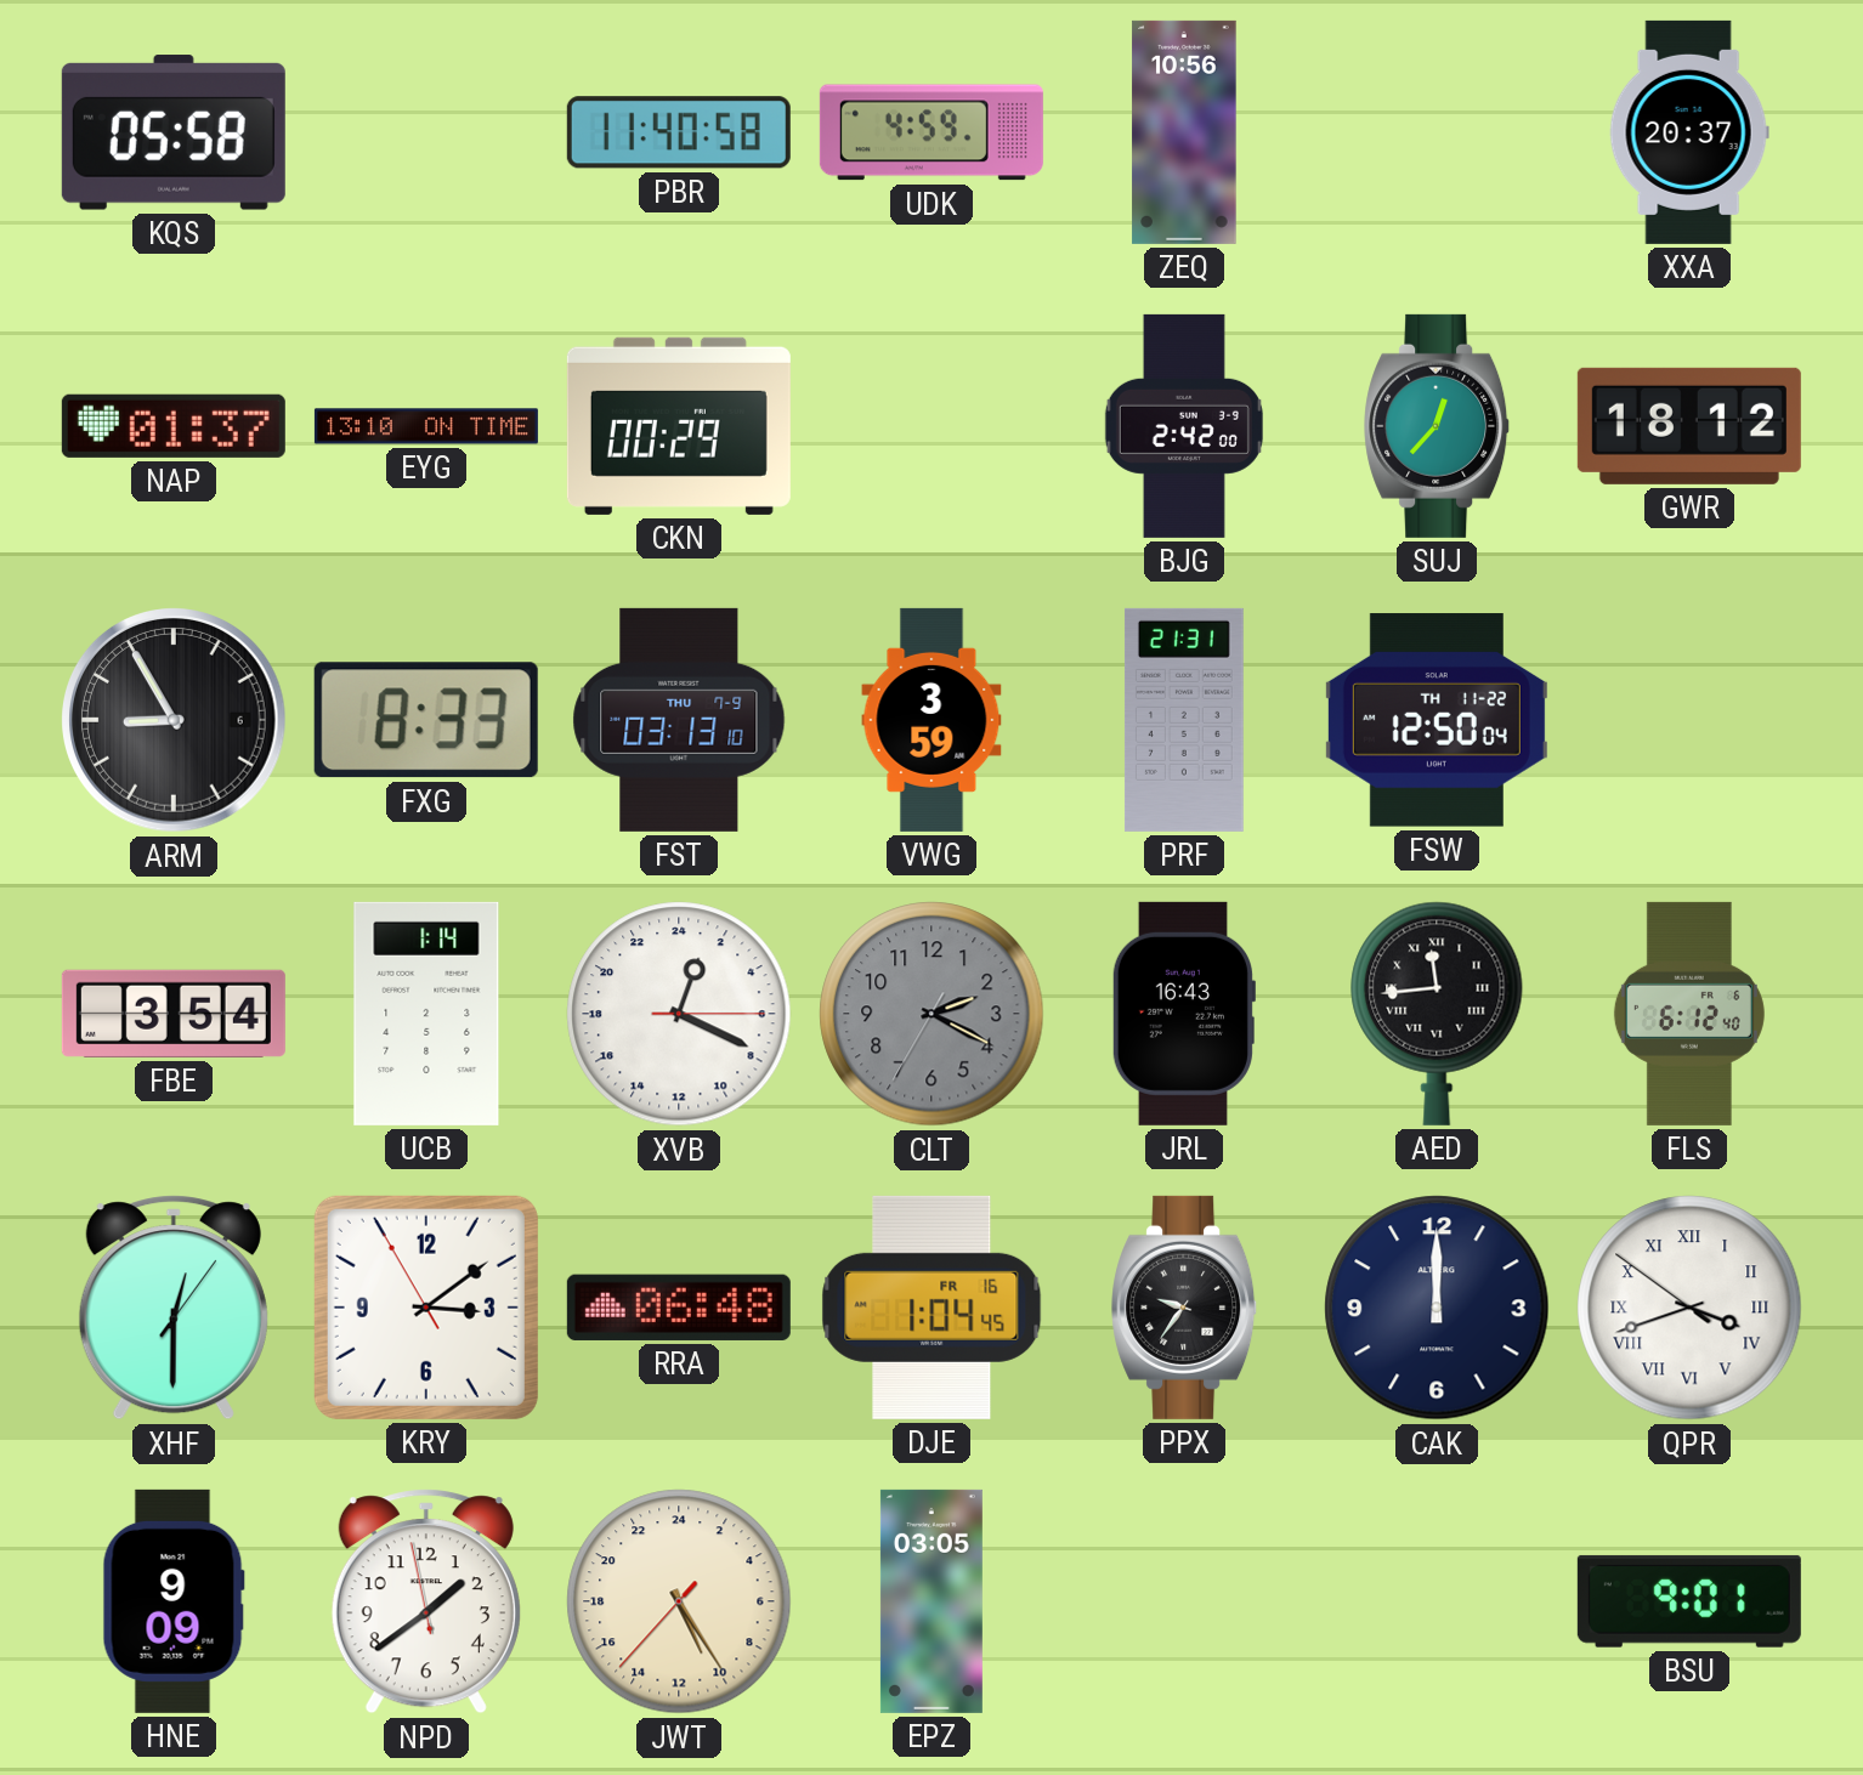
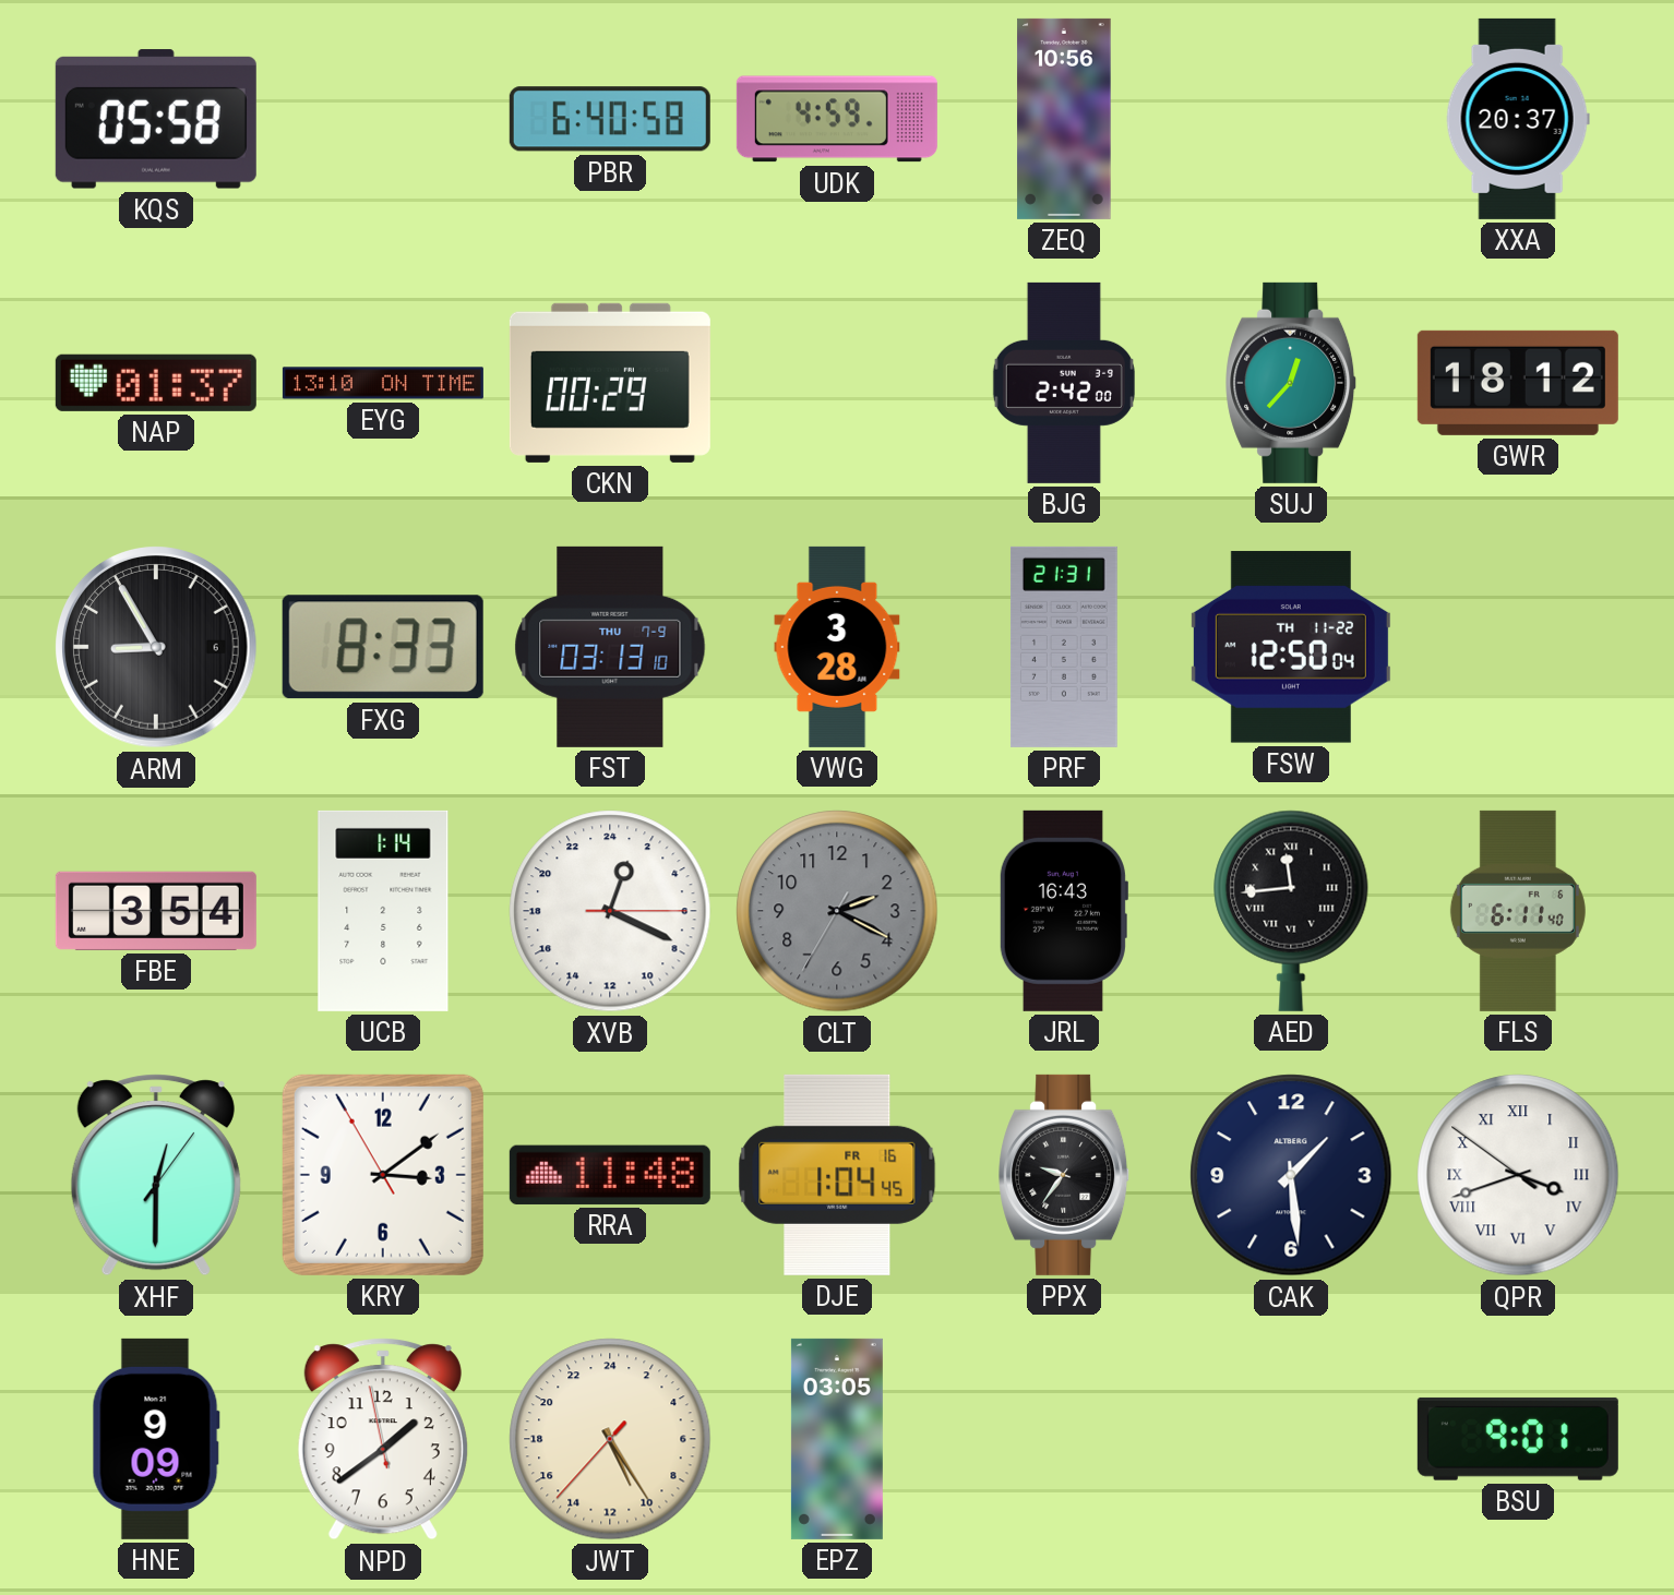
PBR: 11:40 -> 6:40 (610, 119)
VWG: 3:59 -> 3:28 (837, 647)
FLS: 6:12 -> 6:11 (1518, 911)
RRA: 06:48 -> 11:48 (610, 1175)
CAK: 12:00 -> 1:29 (1291, 1175)
